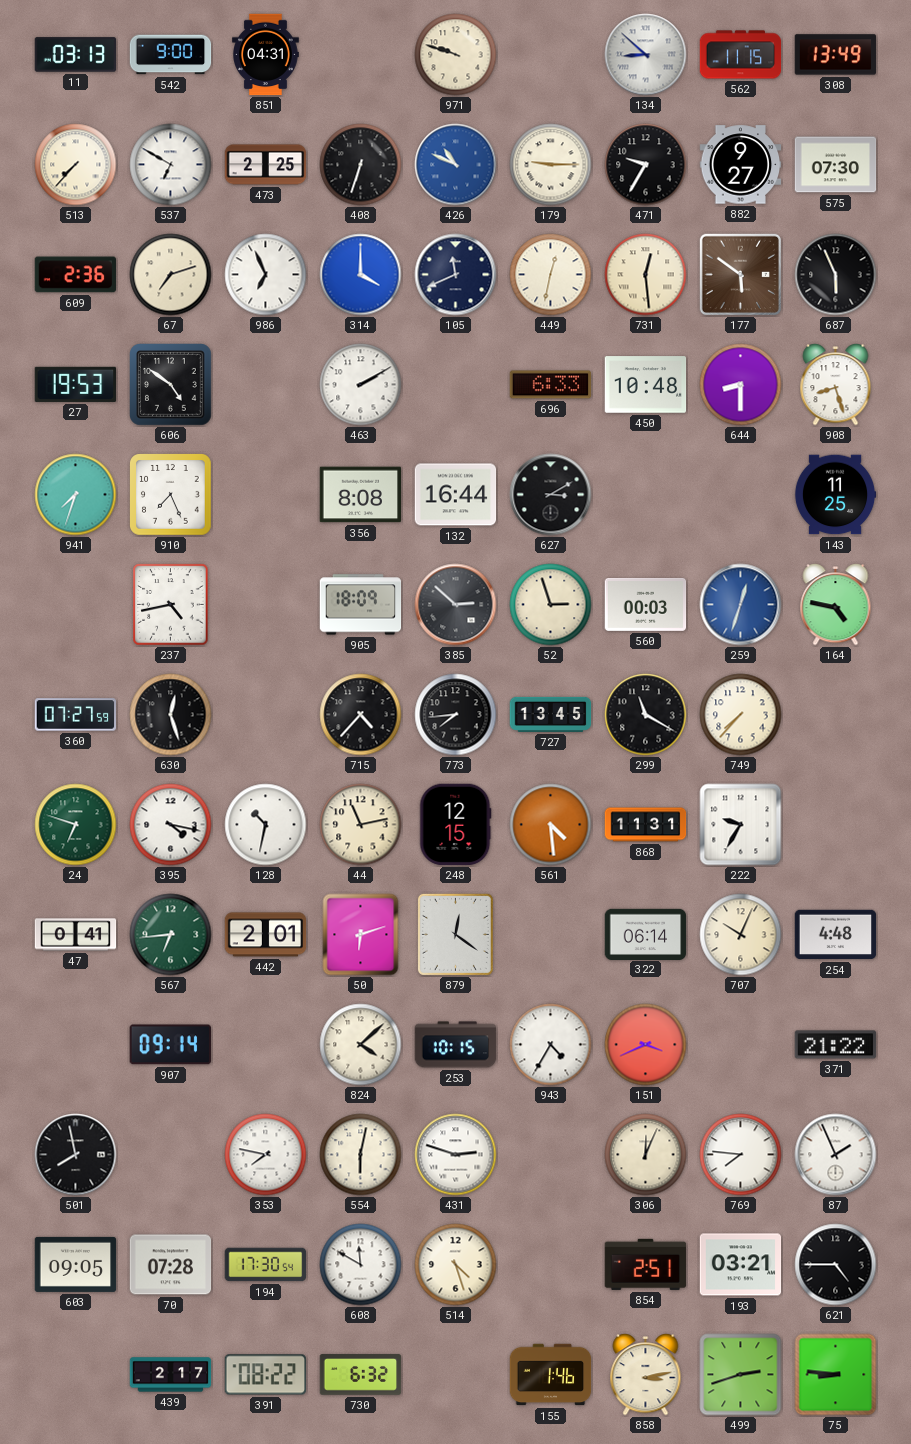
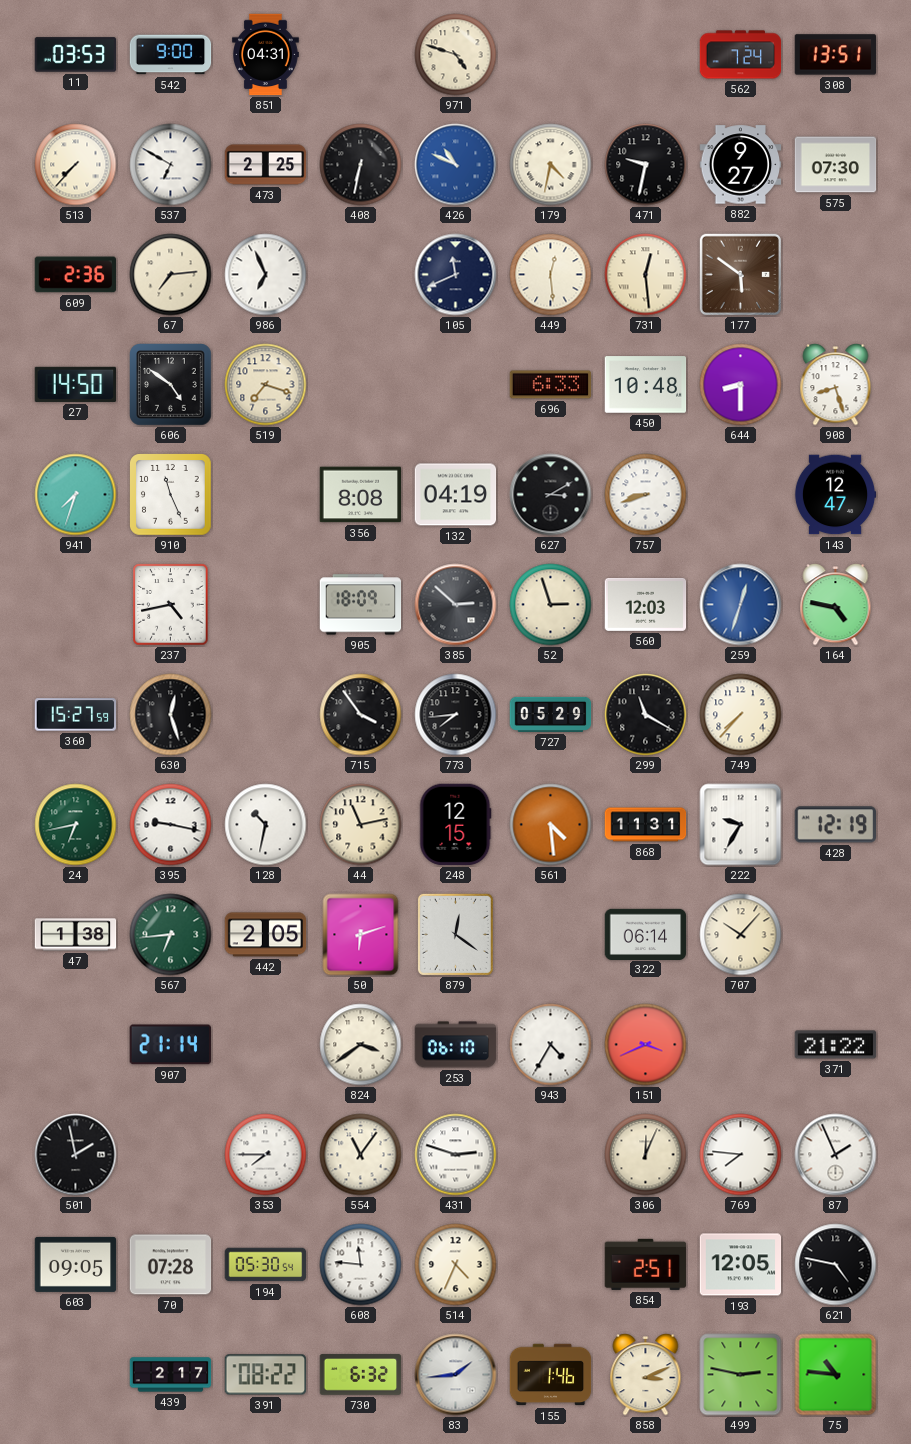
11: 03:13 -> 03:53 (76, 55)
971: 9:48 -> 4:48 (456, 55)
134: 8:52 -> none (646, 55)
562: 11:15 -> 7:24 (741, 55)
308: 13:49 -> 13:51 (836, 55)
408: 6:33 -> 6:32 (361, 165)
179: 9:15 -> 4:32 (551, 165)
471: 9:35 -> 9:32 (646, 165)
67: 7:12 -> 7:14 (171, 275)
314: 4:00 -> none (361, 275)
449: 12:32 -> 12:29 (551, 275)
687: 5:56 -> none (836, 275)
27: 19:53 -> 14:50 (76, 384)
519: none -> 7:18 (266, 385)
463: 2:10 -> none (361, 385)
910: 7:26 -> 11:26 (171, 495)
132: 16:44 -> 04:19 (456, 495)
757: none -> 8:42 (646, 495)
143: 11:25 -> 12:47 (835, 495)
560: 00:03 -> 12:03 (646, 604)
360: 07:27 -> 15:27 (76, 715)
715: 4:37 -> 3:54 (361, 715)
727: 13:45 -> 05:29 (551, 714)
24: 6:48 -> 6:43 (76, 825)
395: 4:17 -> 9:17 (171, 825)
428: none -> 12:19 (835, 825)
47: 0:41 -> 1:38 (76, 935)
442: 2:01 -> 2:05 (266, 935)
707: 10:04 -> 10:07 (741, 935)
254: 4:48 -> none (836, 935)
907: 09:14 -> 21:14 (170, 1045)
824: 4:08 -> 3:39 (361, 1045)
253: 10:15 -> 06:10 (456, 1045)
501: 7:58 -> 1:58 (76, 1155)
353: 7:47 -> 7:45 (266, 1155)
554: 6:02 -> 11:06 (361, 1155)
194: 17:30 -> 05:30 (266, 1265)
608: 11:50 -> 11:46 (361, 1265)
514: 4:27 -> 4:34 (456, 1265)
193: 03:21 -> 12:05 (741, 1265)
621: 4:45 -> 4:47 (836, 1265)
83: none -> 1:44 (456, 1375)
858: 3:13 -> 3:11 (646, 1375)
499: 2:42 -> 2:47 (741, 1375)
75: 8:46 -> 10:46 (836, 1375)
